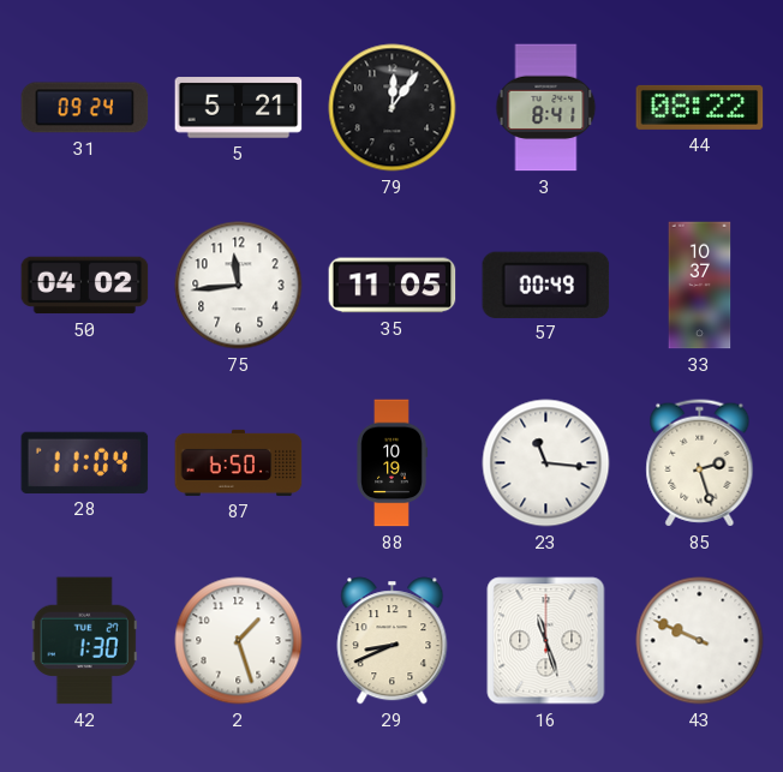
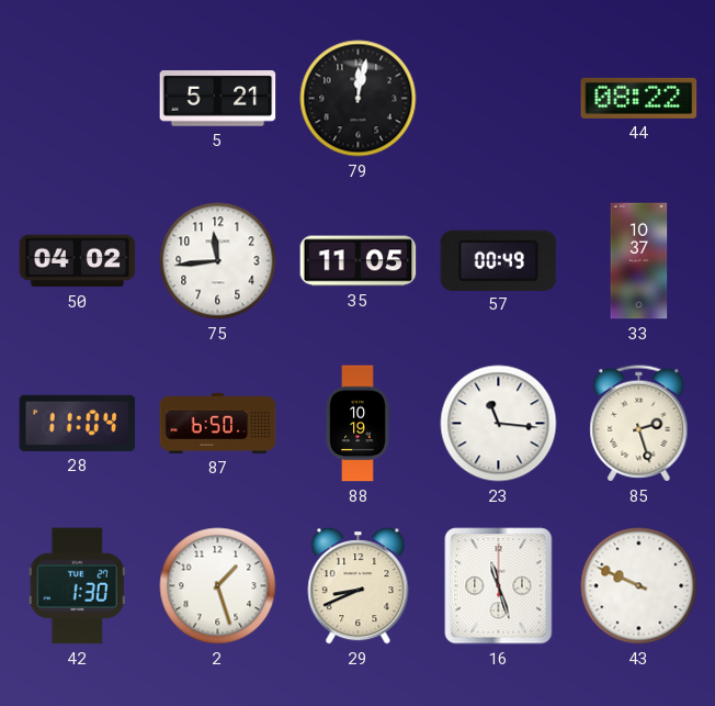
31: 09:24 -> none (85, 108)
79: 12:06 -> 12:02 (359, 99)
3: 8:41 -> none (546, 108)
